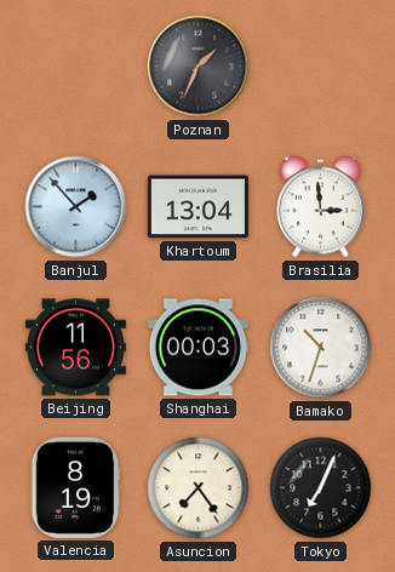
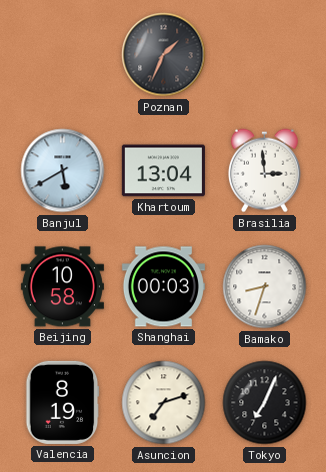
Banjul: 1:53 -> 5:40 (63, 171)
Beijing: 11:56 -> 10:58 (62, 287)
Bamako: 10:33 -> 8:33 (265, 287)
Asuncion: 7:24 -> 7:12 (164, 403)
